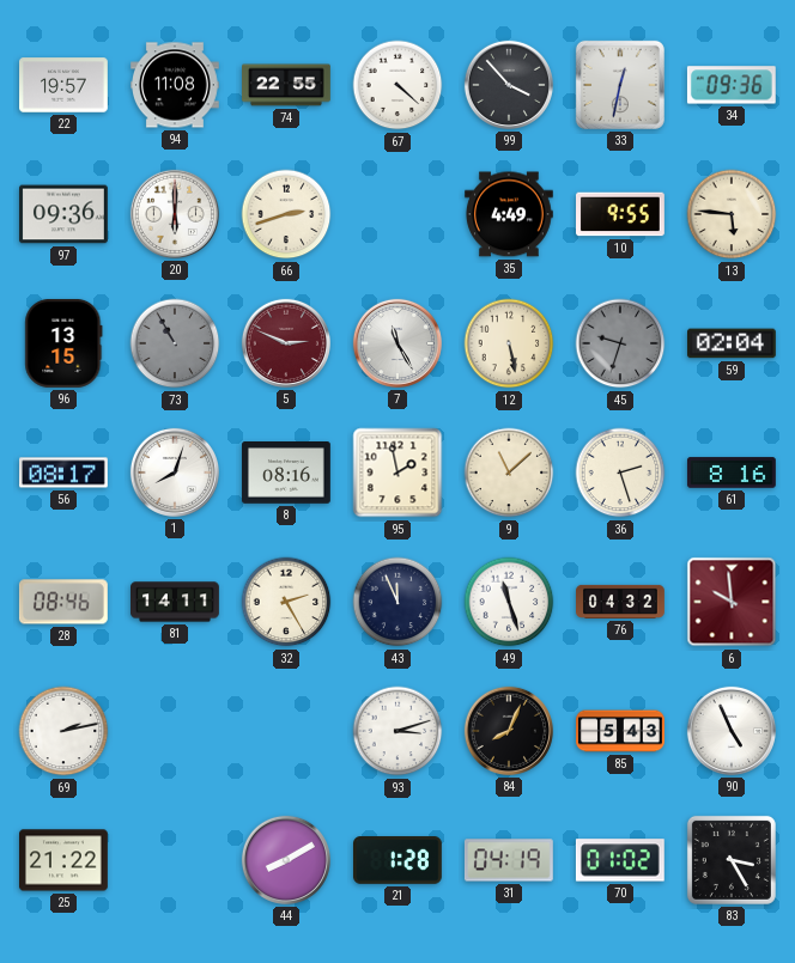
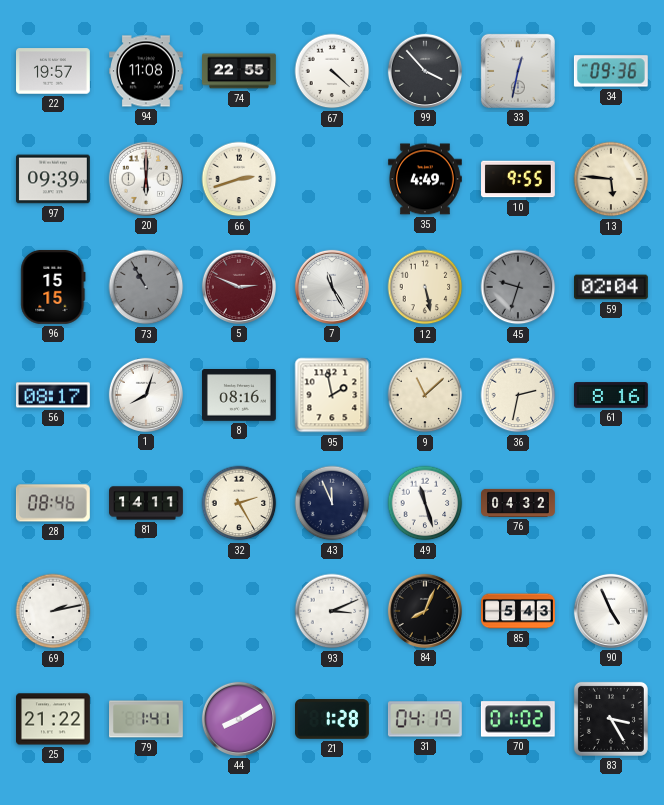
97: 09:36 -> 09:39 (54, 179)
96: 13:15 -> 15:15 (53, 287)
36: 2:27 -> 2:32 (518, 395)
6: 9:59 -> none (732, 602)
93: 3:12 -> 3:11 (332, 611)
79: none -> 1:41 (147, 719)
